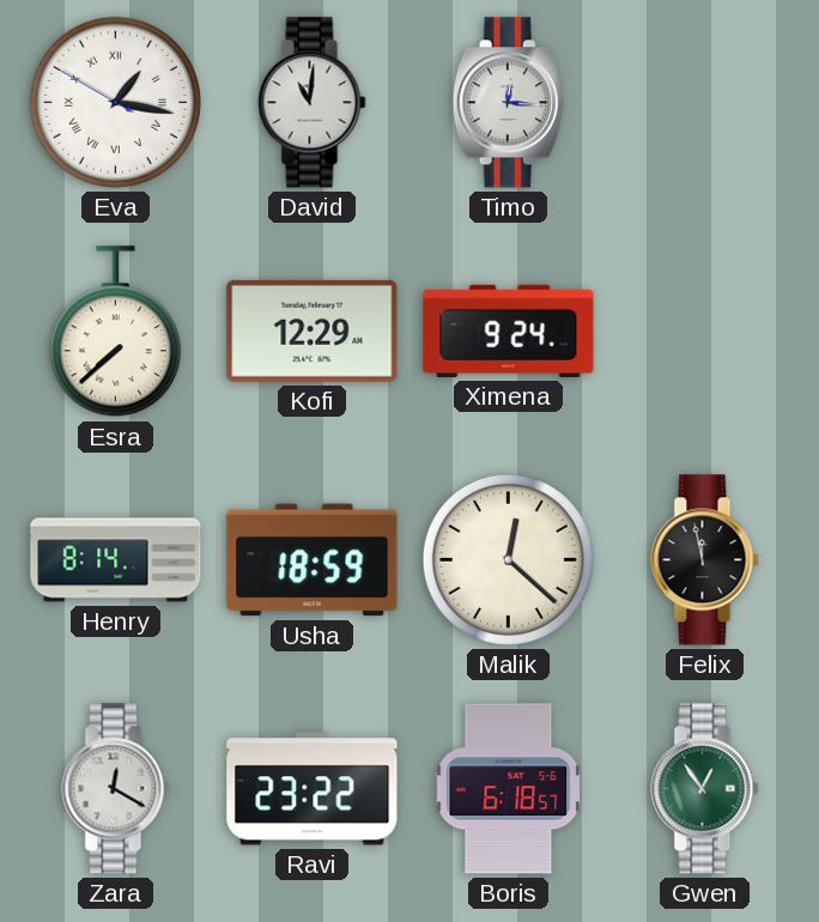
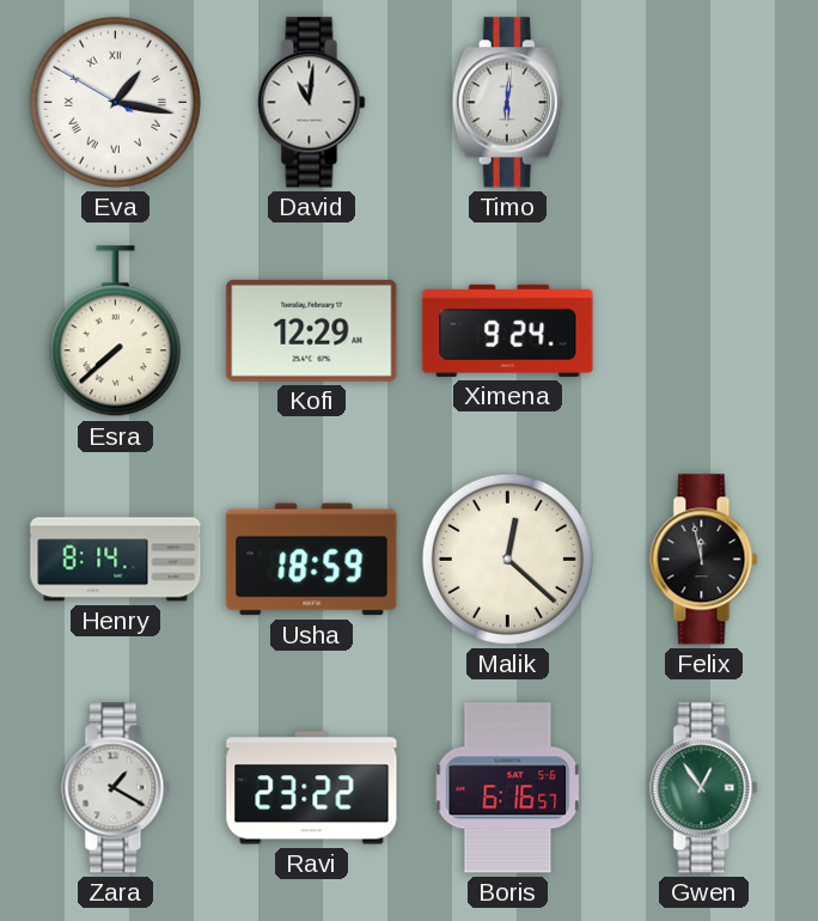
Timo: 12:16 -> 6:01 (507, 103)
Zara: 12:20 -> 1:20 (116, 788)
Boris: 6:18 -> 6:16 (508, 788)
